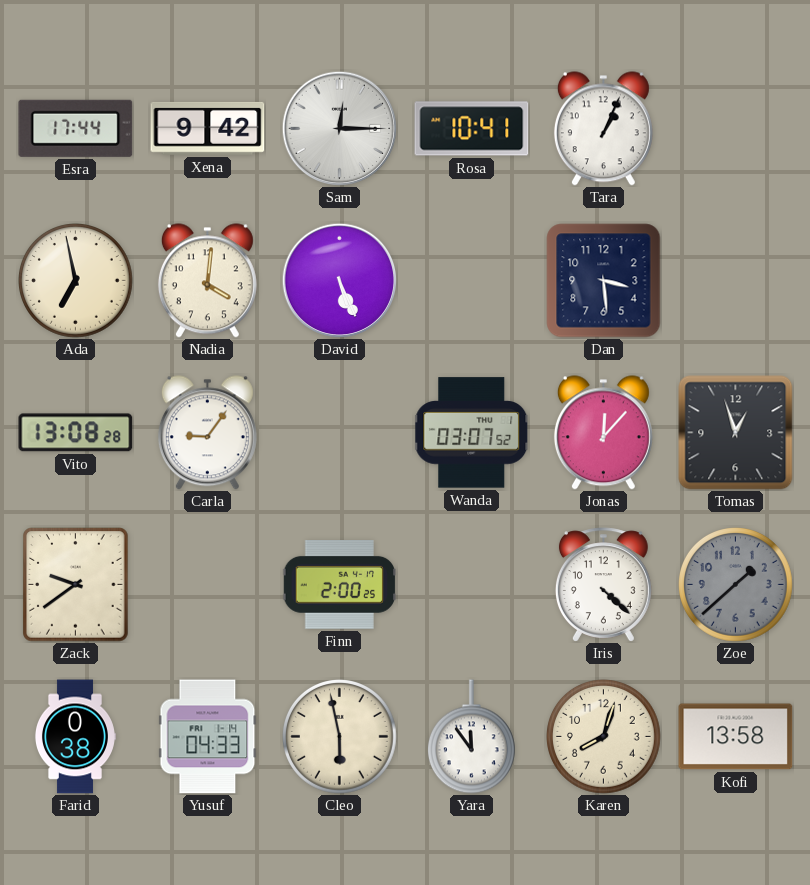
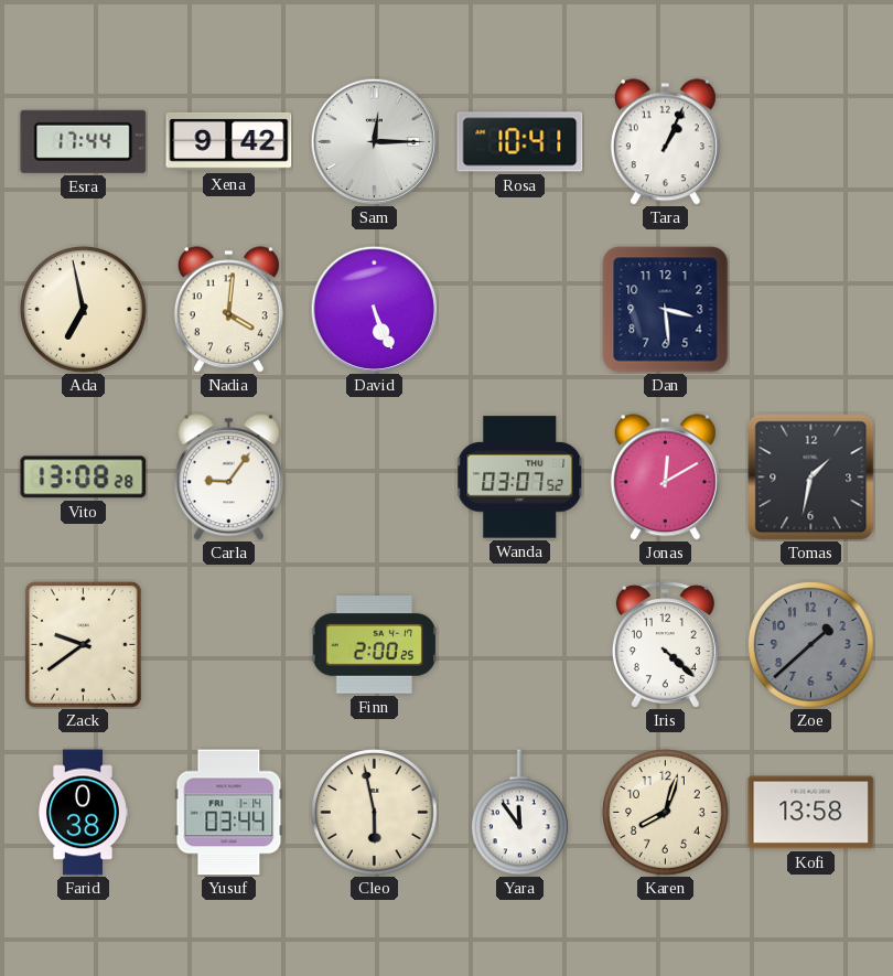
Jonas: 12:07 -> 12:10 (665, 478)
Tomas: 12:57 -> 1:32 (811, 478)
Yusuf: 04:33 -> 03:44 (229, 813)
